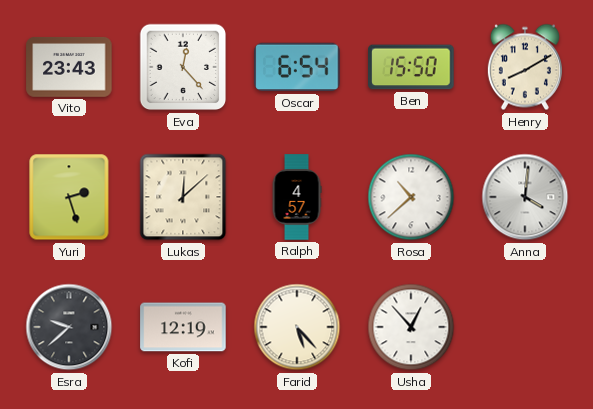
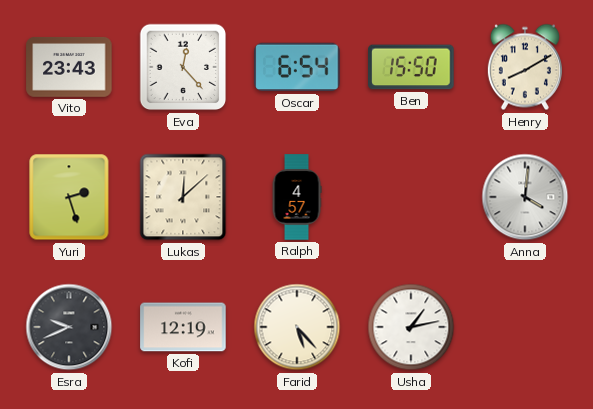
Rosa: 10:38 -> none (411, 197)
Esra: 9:38 -> 9:41 (69, 327)
Usha: 12:53 -> 1:13 (411, 327)
